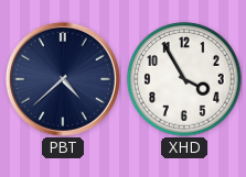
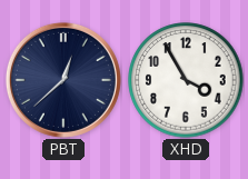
PBT: 4:38 -> 12:38 (63, 80)
